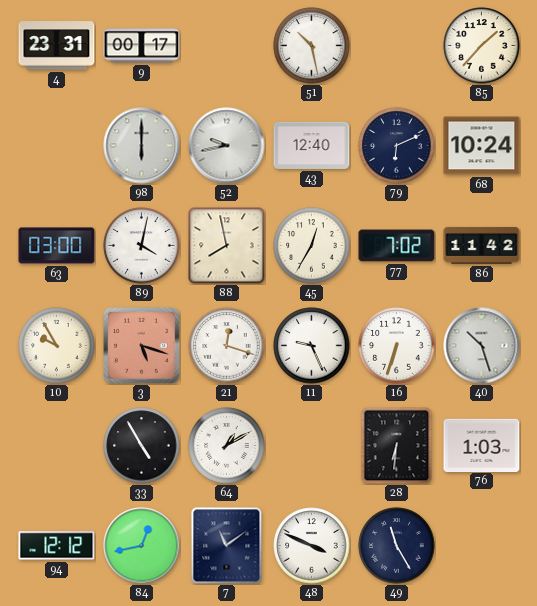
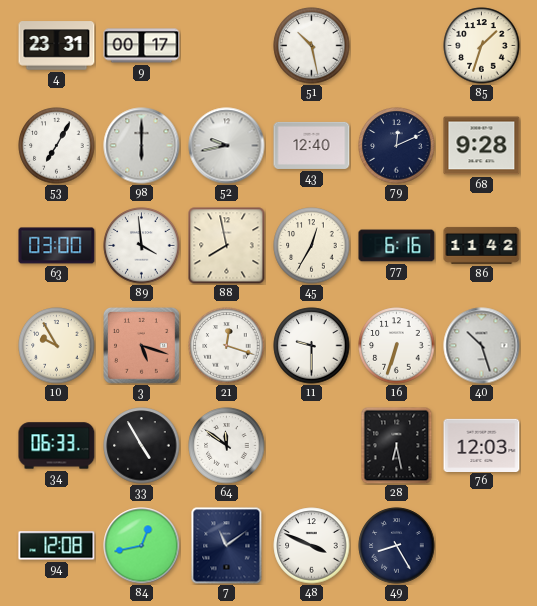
85: 1:37 -> 1:33 (482, 46)
53: none -> 7:05 (57, 146)
79: 6:11 -> 12:11 (397, 146)
68: 10:24 -> 9:28 (482, 146)
89: 4:02 -> 3:59 (142, 246)
77: 7:02 -> 6:16 (397, 246)
11: 9:26 -> 9:30 (312, 346)
34: none -> 06:33 (57, 446)
64: 1:10 -> 11:51 (227, 446)
28: 6:31 -> 6:28 (397, 445)
76: 1:03 -> 12:03 (482, 445)
94: 12:12 -> 12:08 (57, 546)
49: 11:25 -> 8:25 (397, 546)
